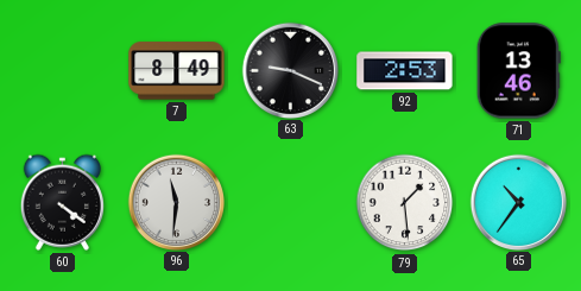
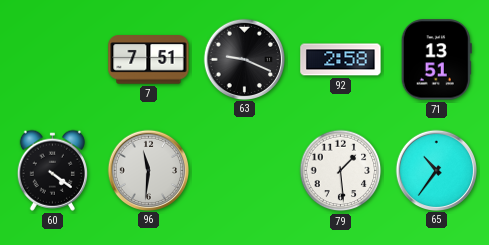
7: 8:49 -> 7:51 (149, 60)
92: 2:53 -> 2:58 (341, 60)
71: 13:46 -> 13:51 (436, 60)
